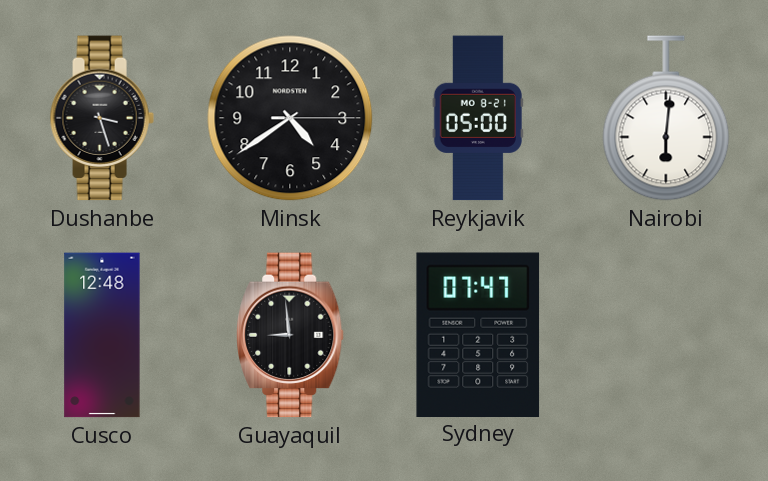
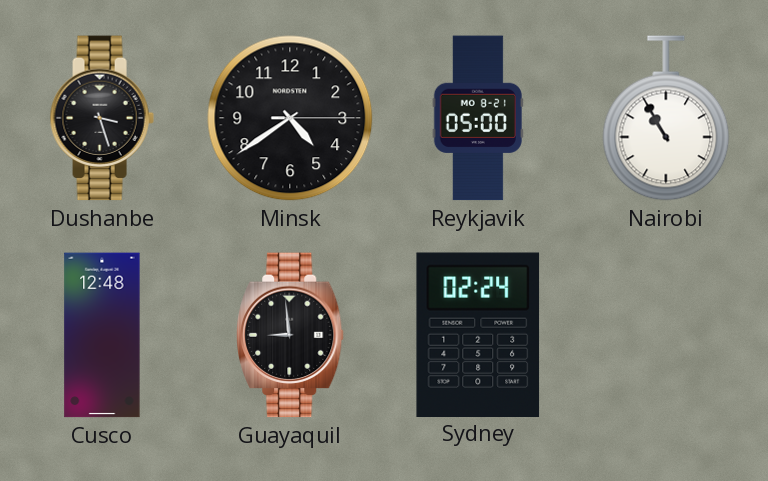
Nairobi: 6:01 -> 10:55 (666, 118)
Sydney: 07:47 -> 02:24 (478, 334)
